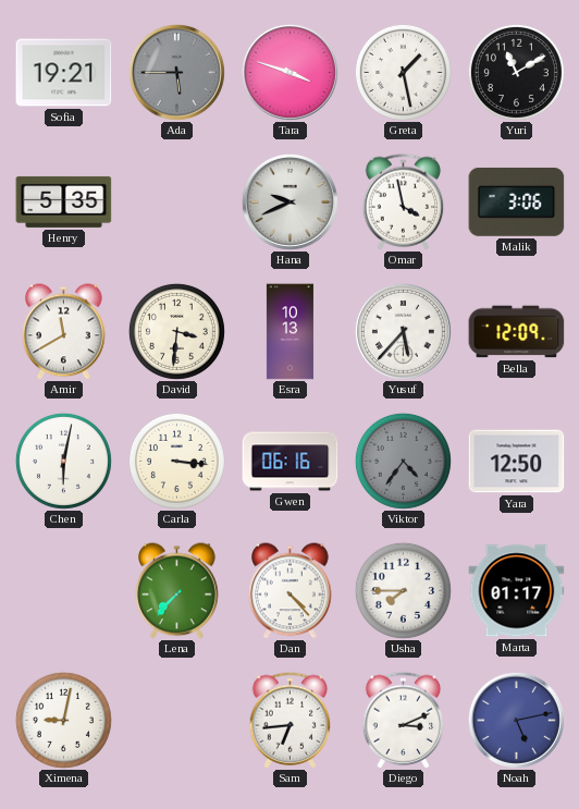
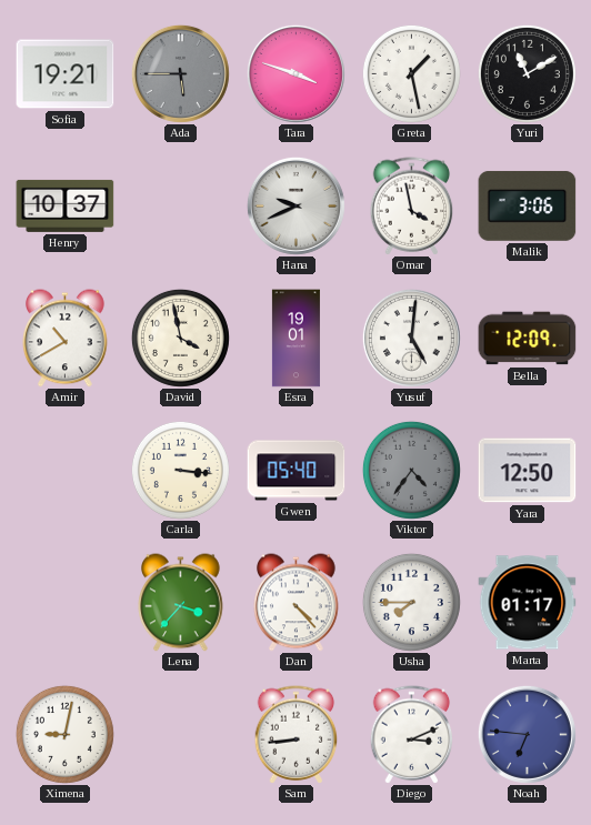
Henry: 5:35 -> 10:37 (66, 205)
Amir: 11:40 -> 10:40 (66, 339)
David: 3:31 -> 3:58 (180, 338)
Esra: 10:13 -> 19:01 (295, 339)
Yusuf: 5:37 -> 5:01 (411, 338)
Chen: 6:02 -> none (63, 461)
Gwen: 06:16 -> 05:40 (297, 471)
Lena: 7:37 -> 3:37 (181, 603)
Sam: 6:44 -> 8:44 (297, 735)
Noah: 5:13 -> 6:46 (527, 734)
